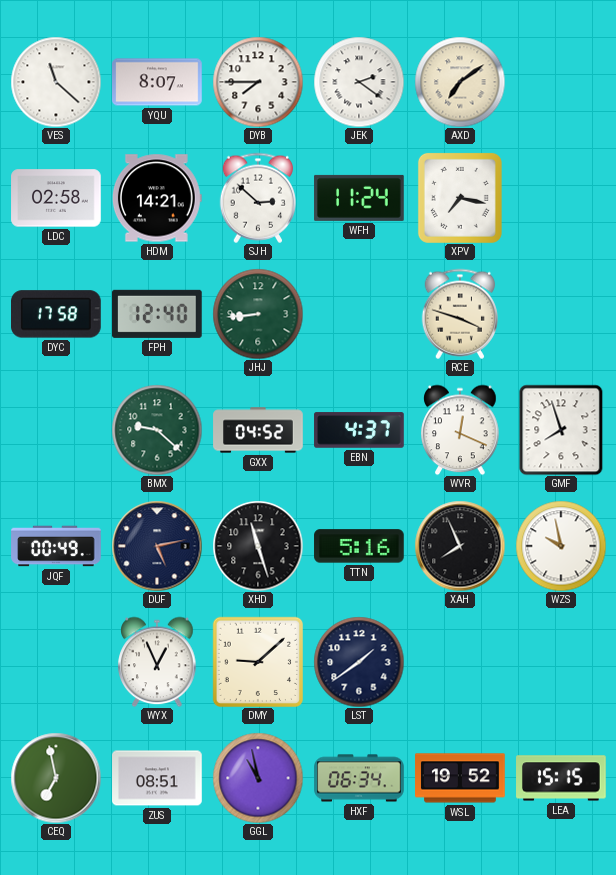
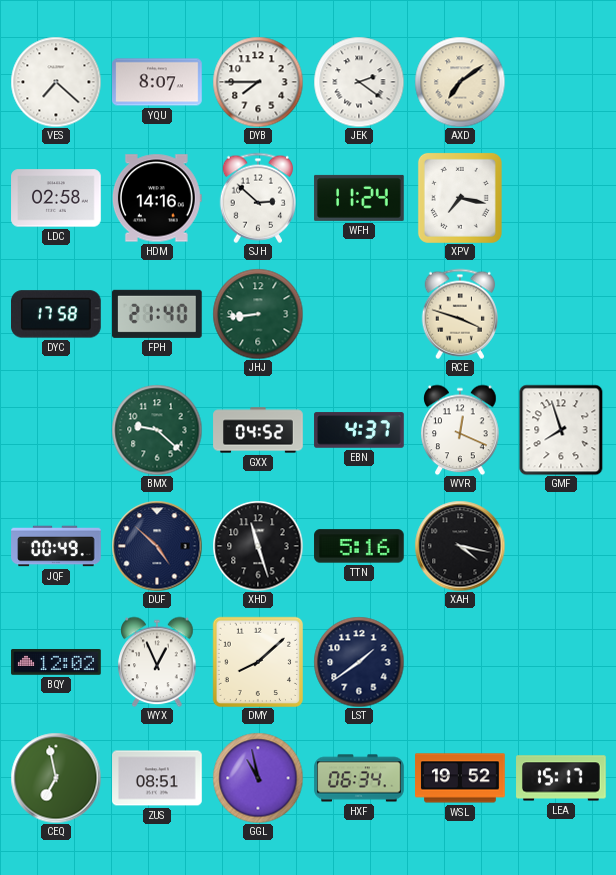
VES: 11:22 -> 7:22 (56, 82)
HDM: 14:21 -> 14:16 (157, 198)
FPH: 12:40 -> 21:40 (157, 314)
DUF: 5:13 -> 4:52 (157, 546)
XAH: 7:56 -> 4:17 (460, 546)
WZS: 9:58 -> none (561, 546)
BQY: none -> 12:02 (56, 663)
DMY: 9:08 -> 8:08 (257, 661)
LEA: 15:15 -> 15:17 (561, 778)
